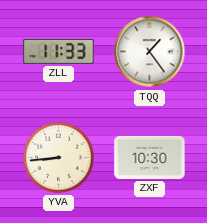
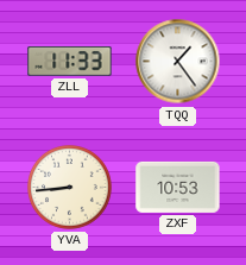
ZXF: 10:30 -> 10:53 (178, 187)
